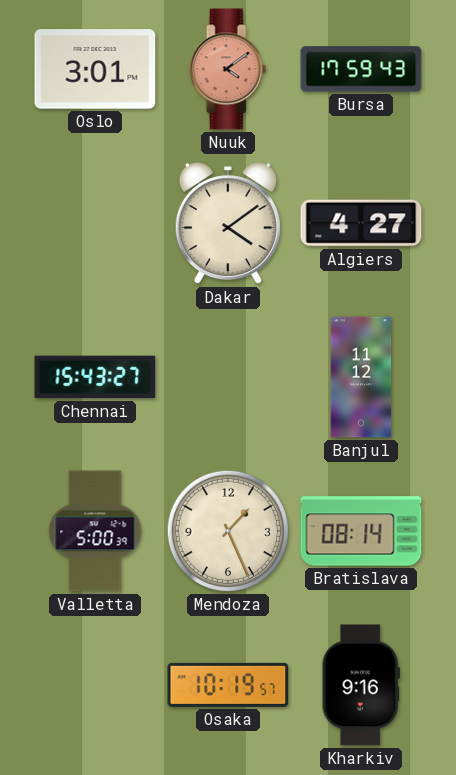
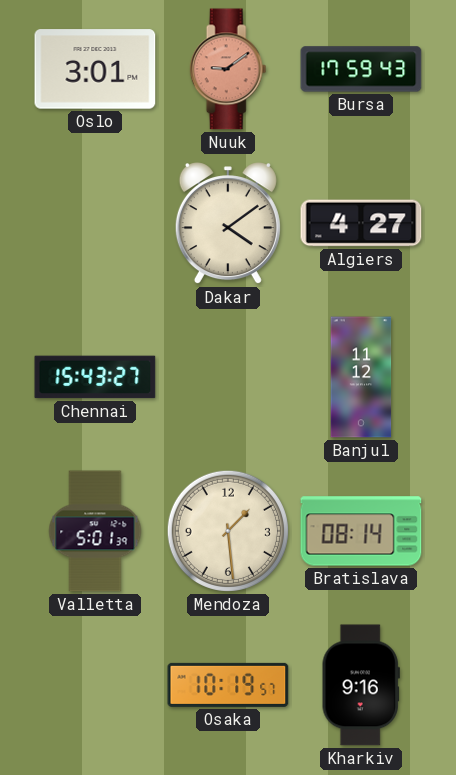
Nuuk: 4:09 -> 9:09 (228, 69)
Valletta: 5:00 -> 5:01 (95, 531)
Mendoza: 1:26 -> 1:29 (228, 531)
